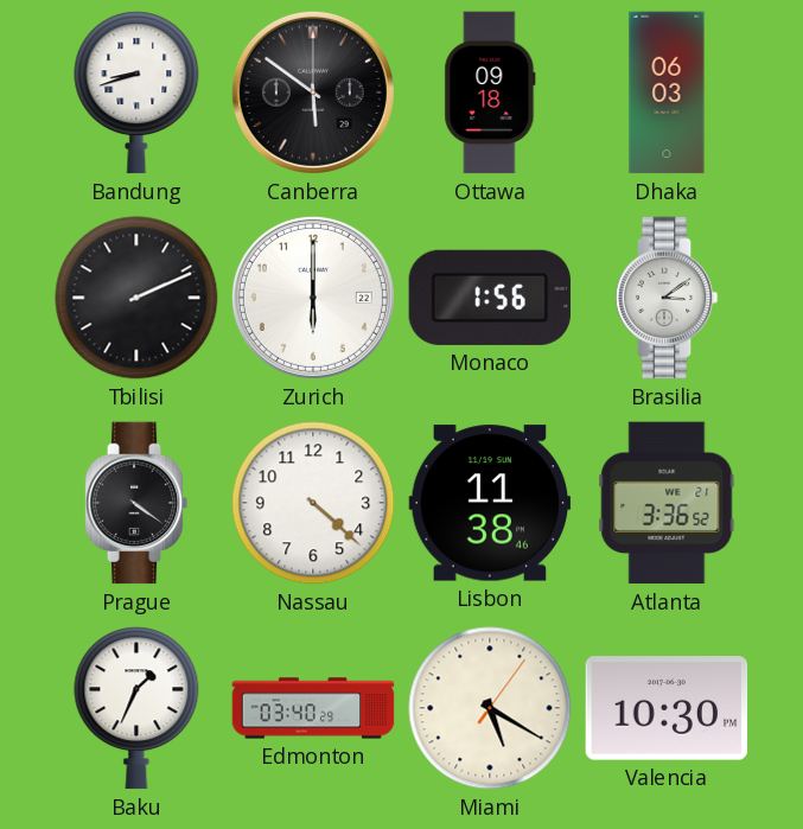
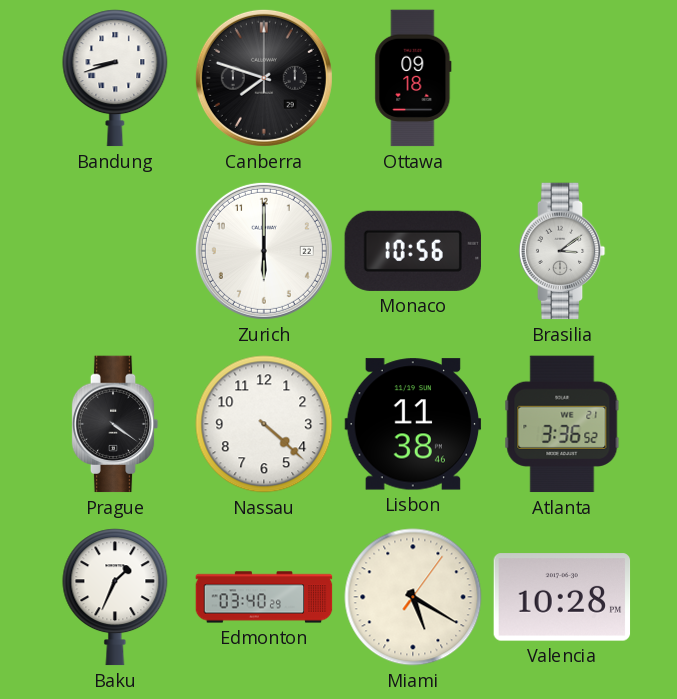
Canberra: 5:51 -> 7:48 (264, 78)
Dhaka: 06:03 -> none (667, 93)
Tbilisi: 2:11 -> none (136, 298)
Monaco: 1:56 -> 10:56 (413, 251)
Valencia: 10:30 -> 10:28 (562, 597)
